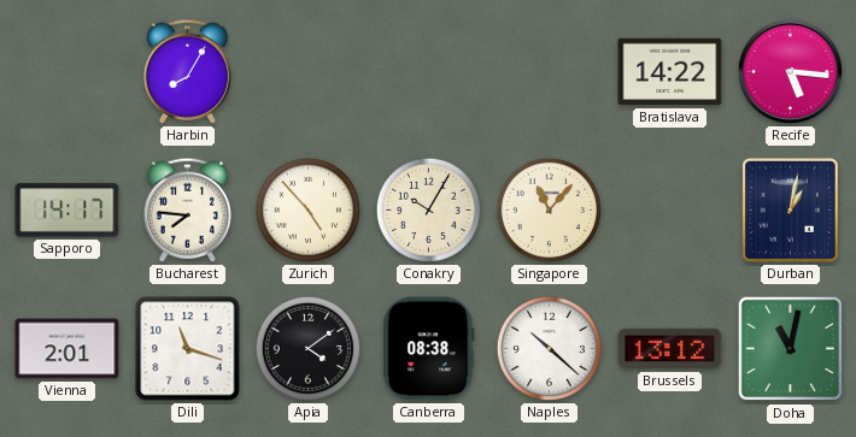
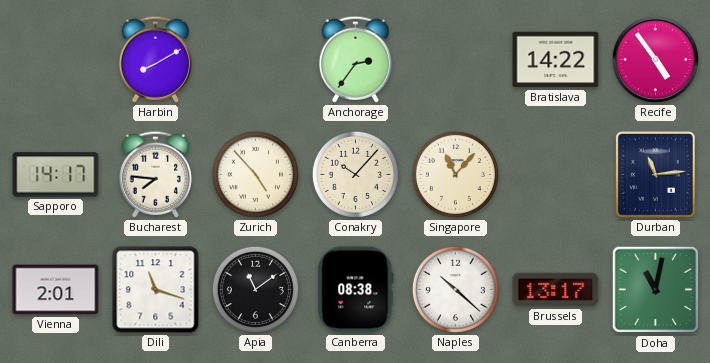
Harbin: 8:05 -> 8:10 (155, 59)
Anchorage: none -> 2:36 (355, 59)
Recife: 5:16 -> 4:54 (655, 59)
Conakry: 10:05 -> 10:07 (355, 174)
Durban: 1:02 -> 11:14 (656, 175)
Apia: 4:09 -> 11:09 (255, 289)
Brussels: 13:12 -> 13:17 (556, 290)
